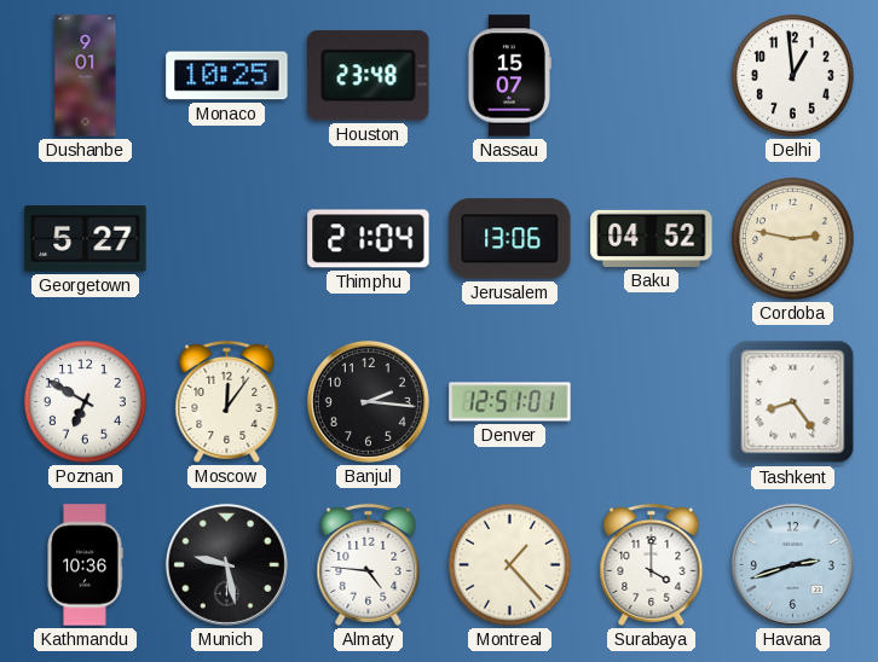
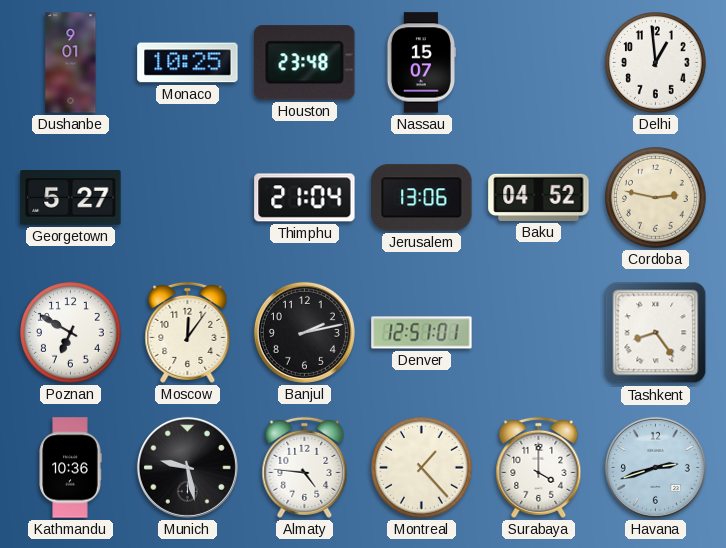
Banjul: 2:16 -> 2:13 (304, 332)
